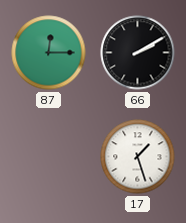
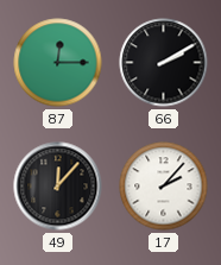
49: none -> 12:07 (58, 187)
17: 1:27 -> 2:07 (164, 187)
